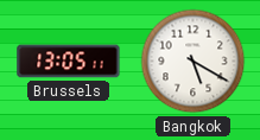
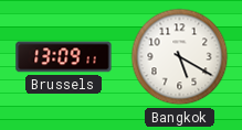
Brussels: 13:05 -> 13:09 (64, 57)
